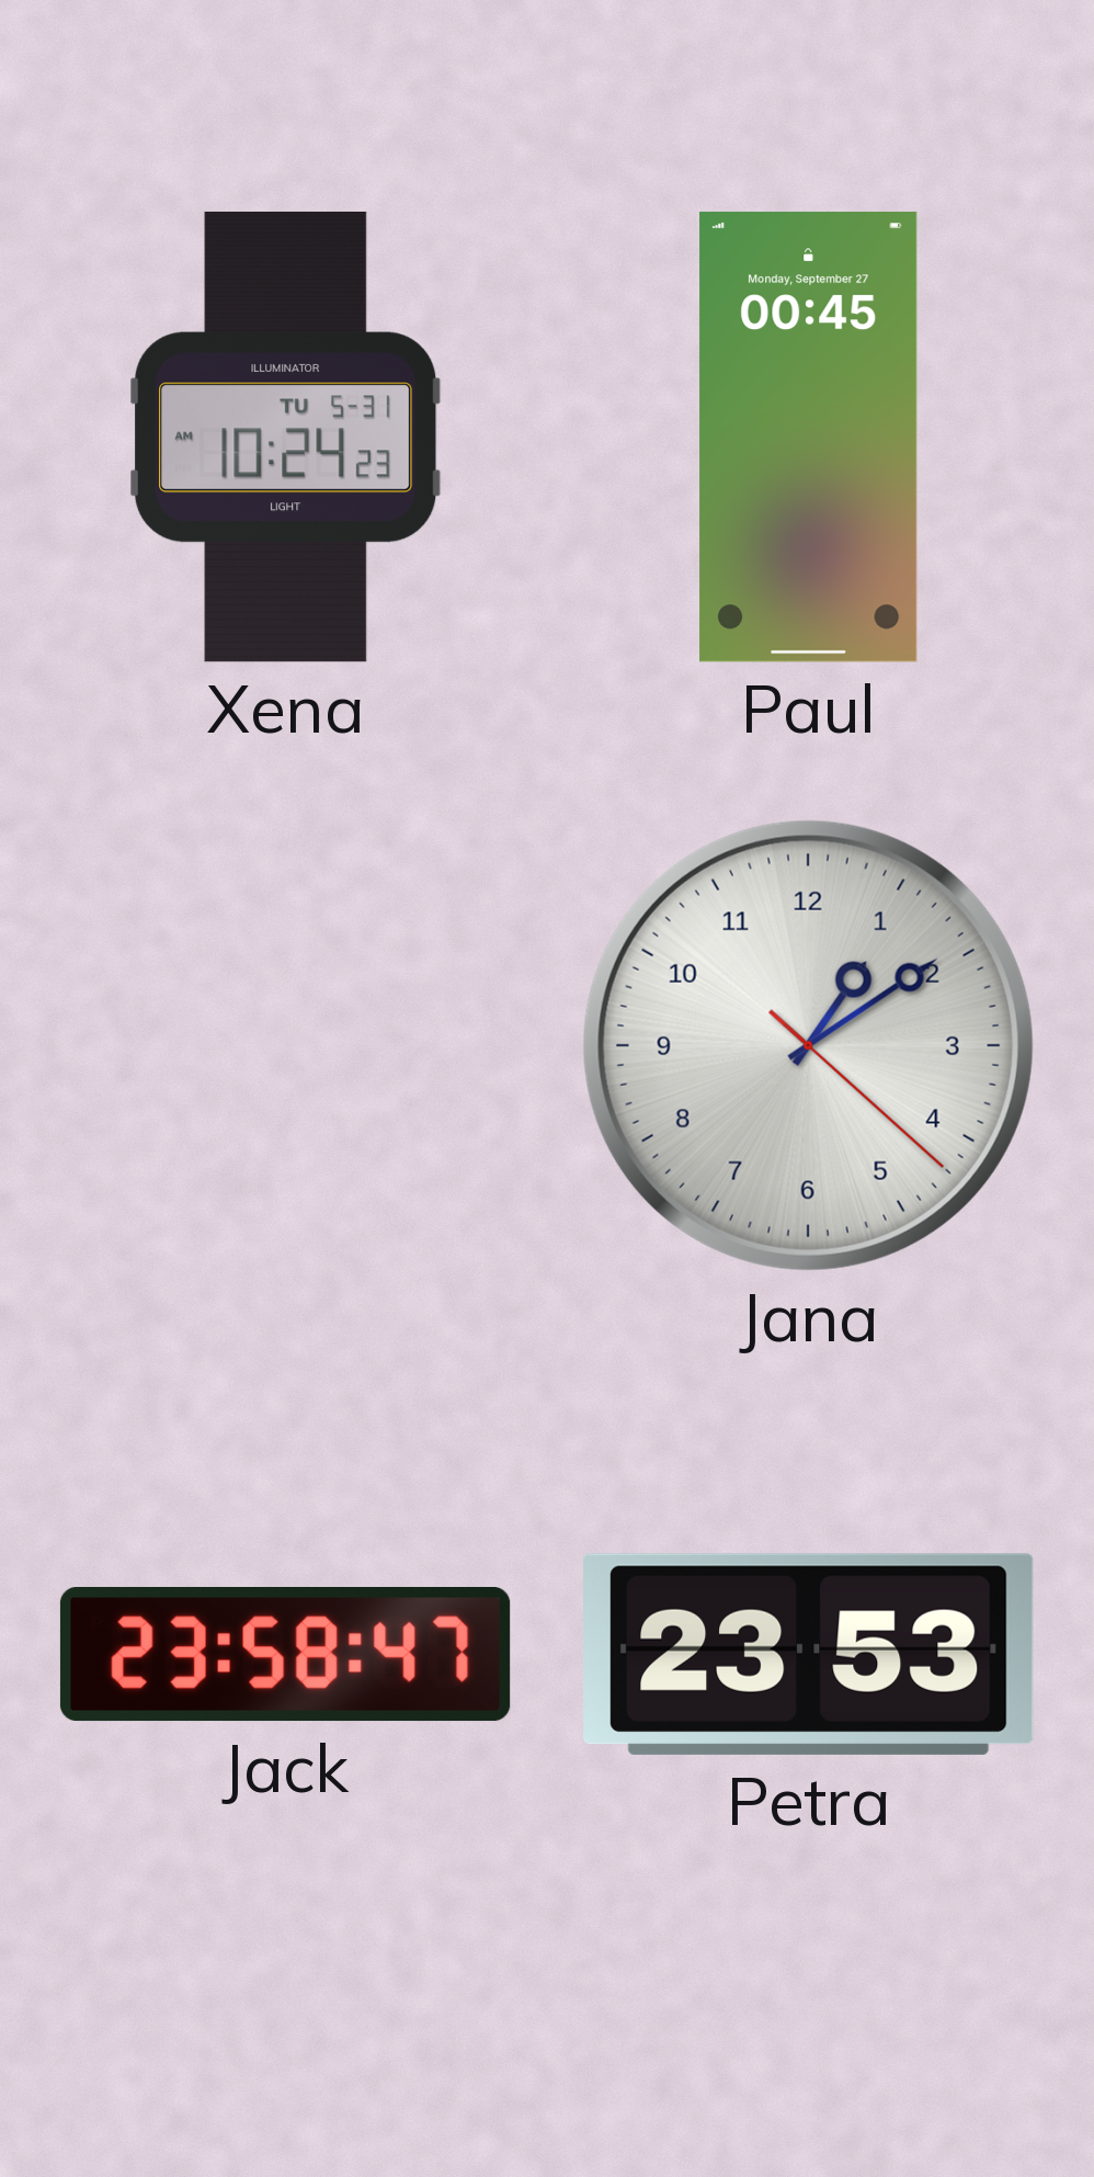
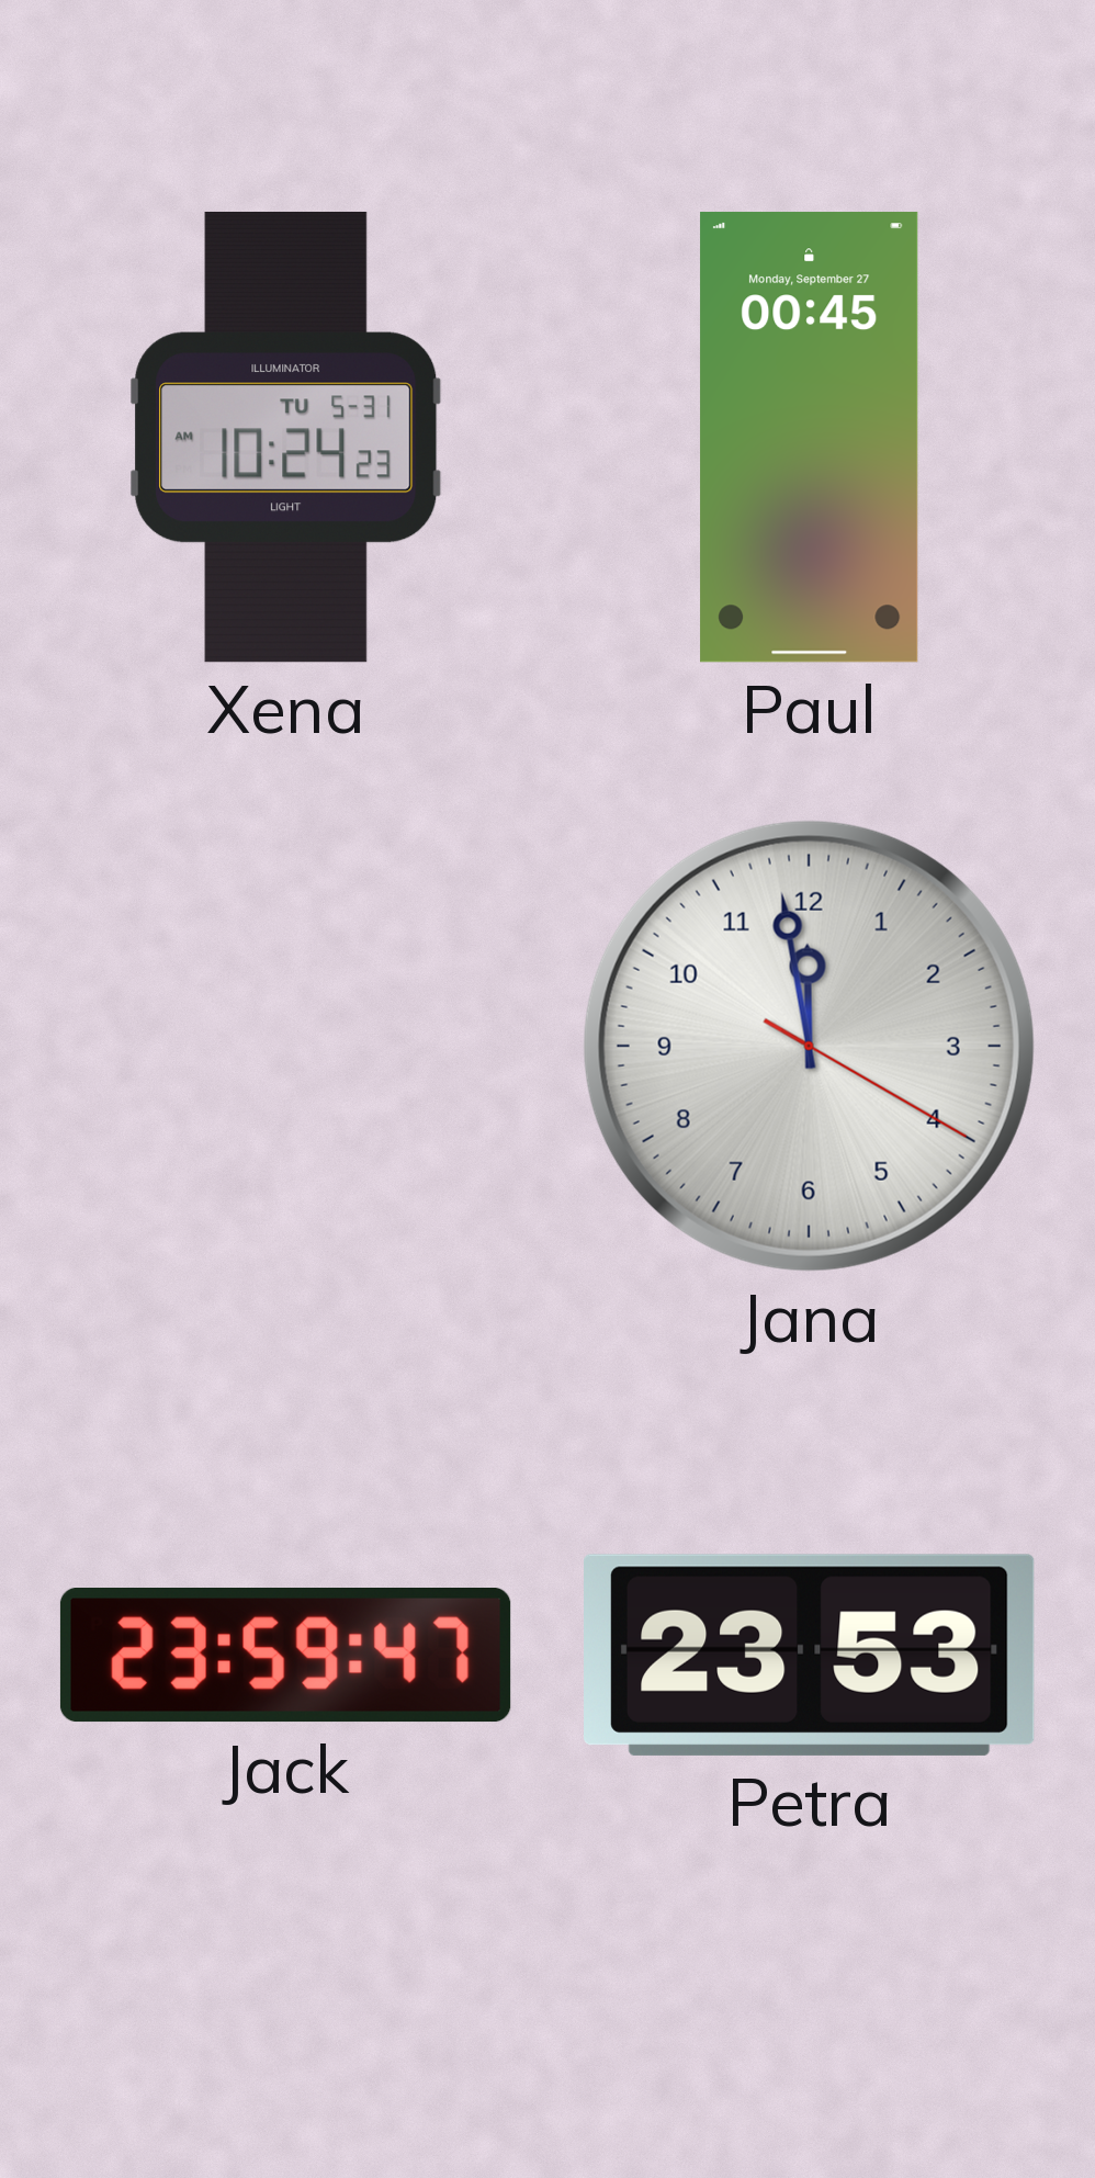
Jana: 1:09 -> 11:58 (809, 1046)
Jack: 23:58 -> 23:59 (285, 1656)
